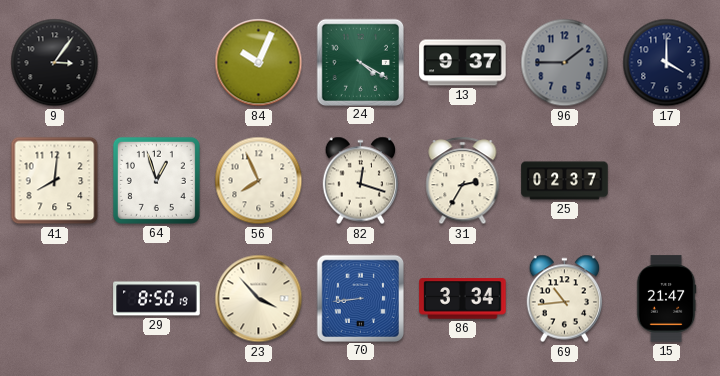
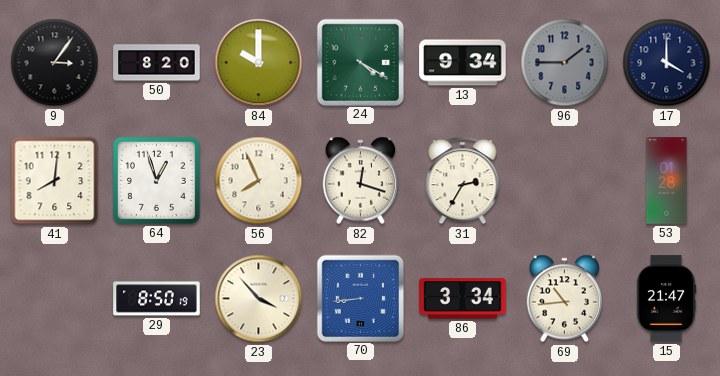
50: none -> 8:20 (157, 63)
84: 10:04 -> 10:00 (259, 63)
13: 9:37 -> 9:34 (463, 63)
25: 02:37 -> none (565, 181)
53: none -> 01:28 (667, 181)
